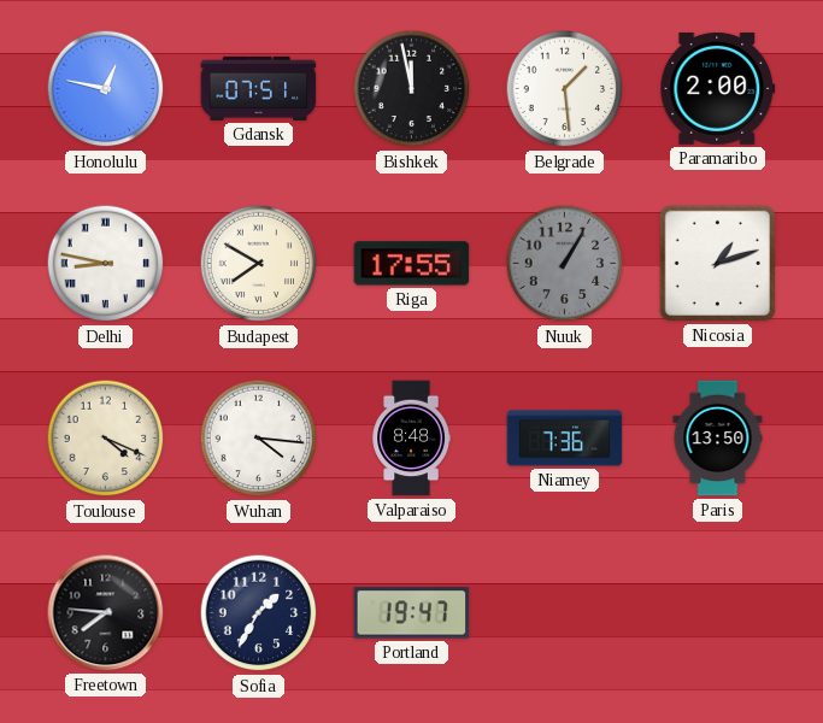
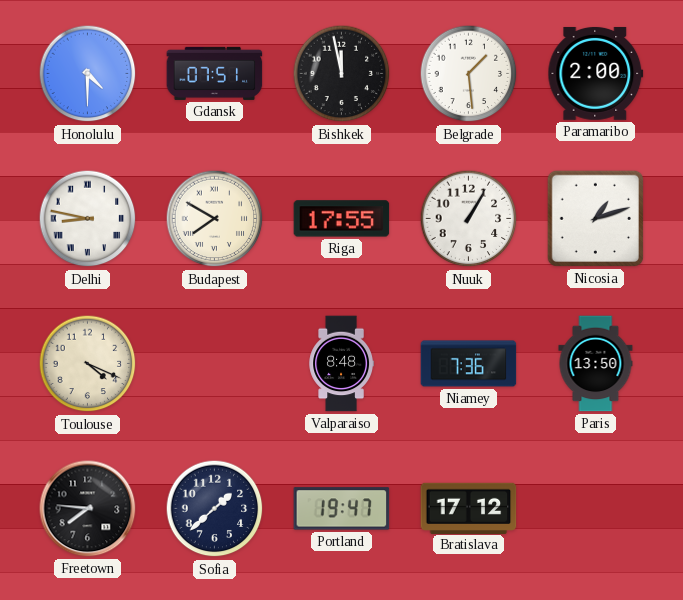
Honolulu: 12:47 -> 4:30 (88, 74)
Nuuk dial: grey -> white (469, 219)
Wuhan: 4:16 -> none (259, 439)
Sofia: 1:35 -> 1:38 (215, 509)
Bratislava: none -> 17:12 (469, 508)
